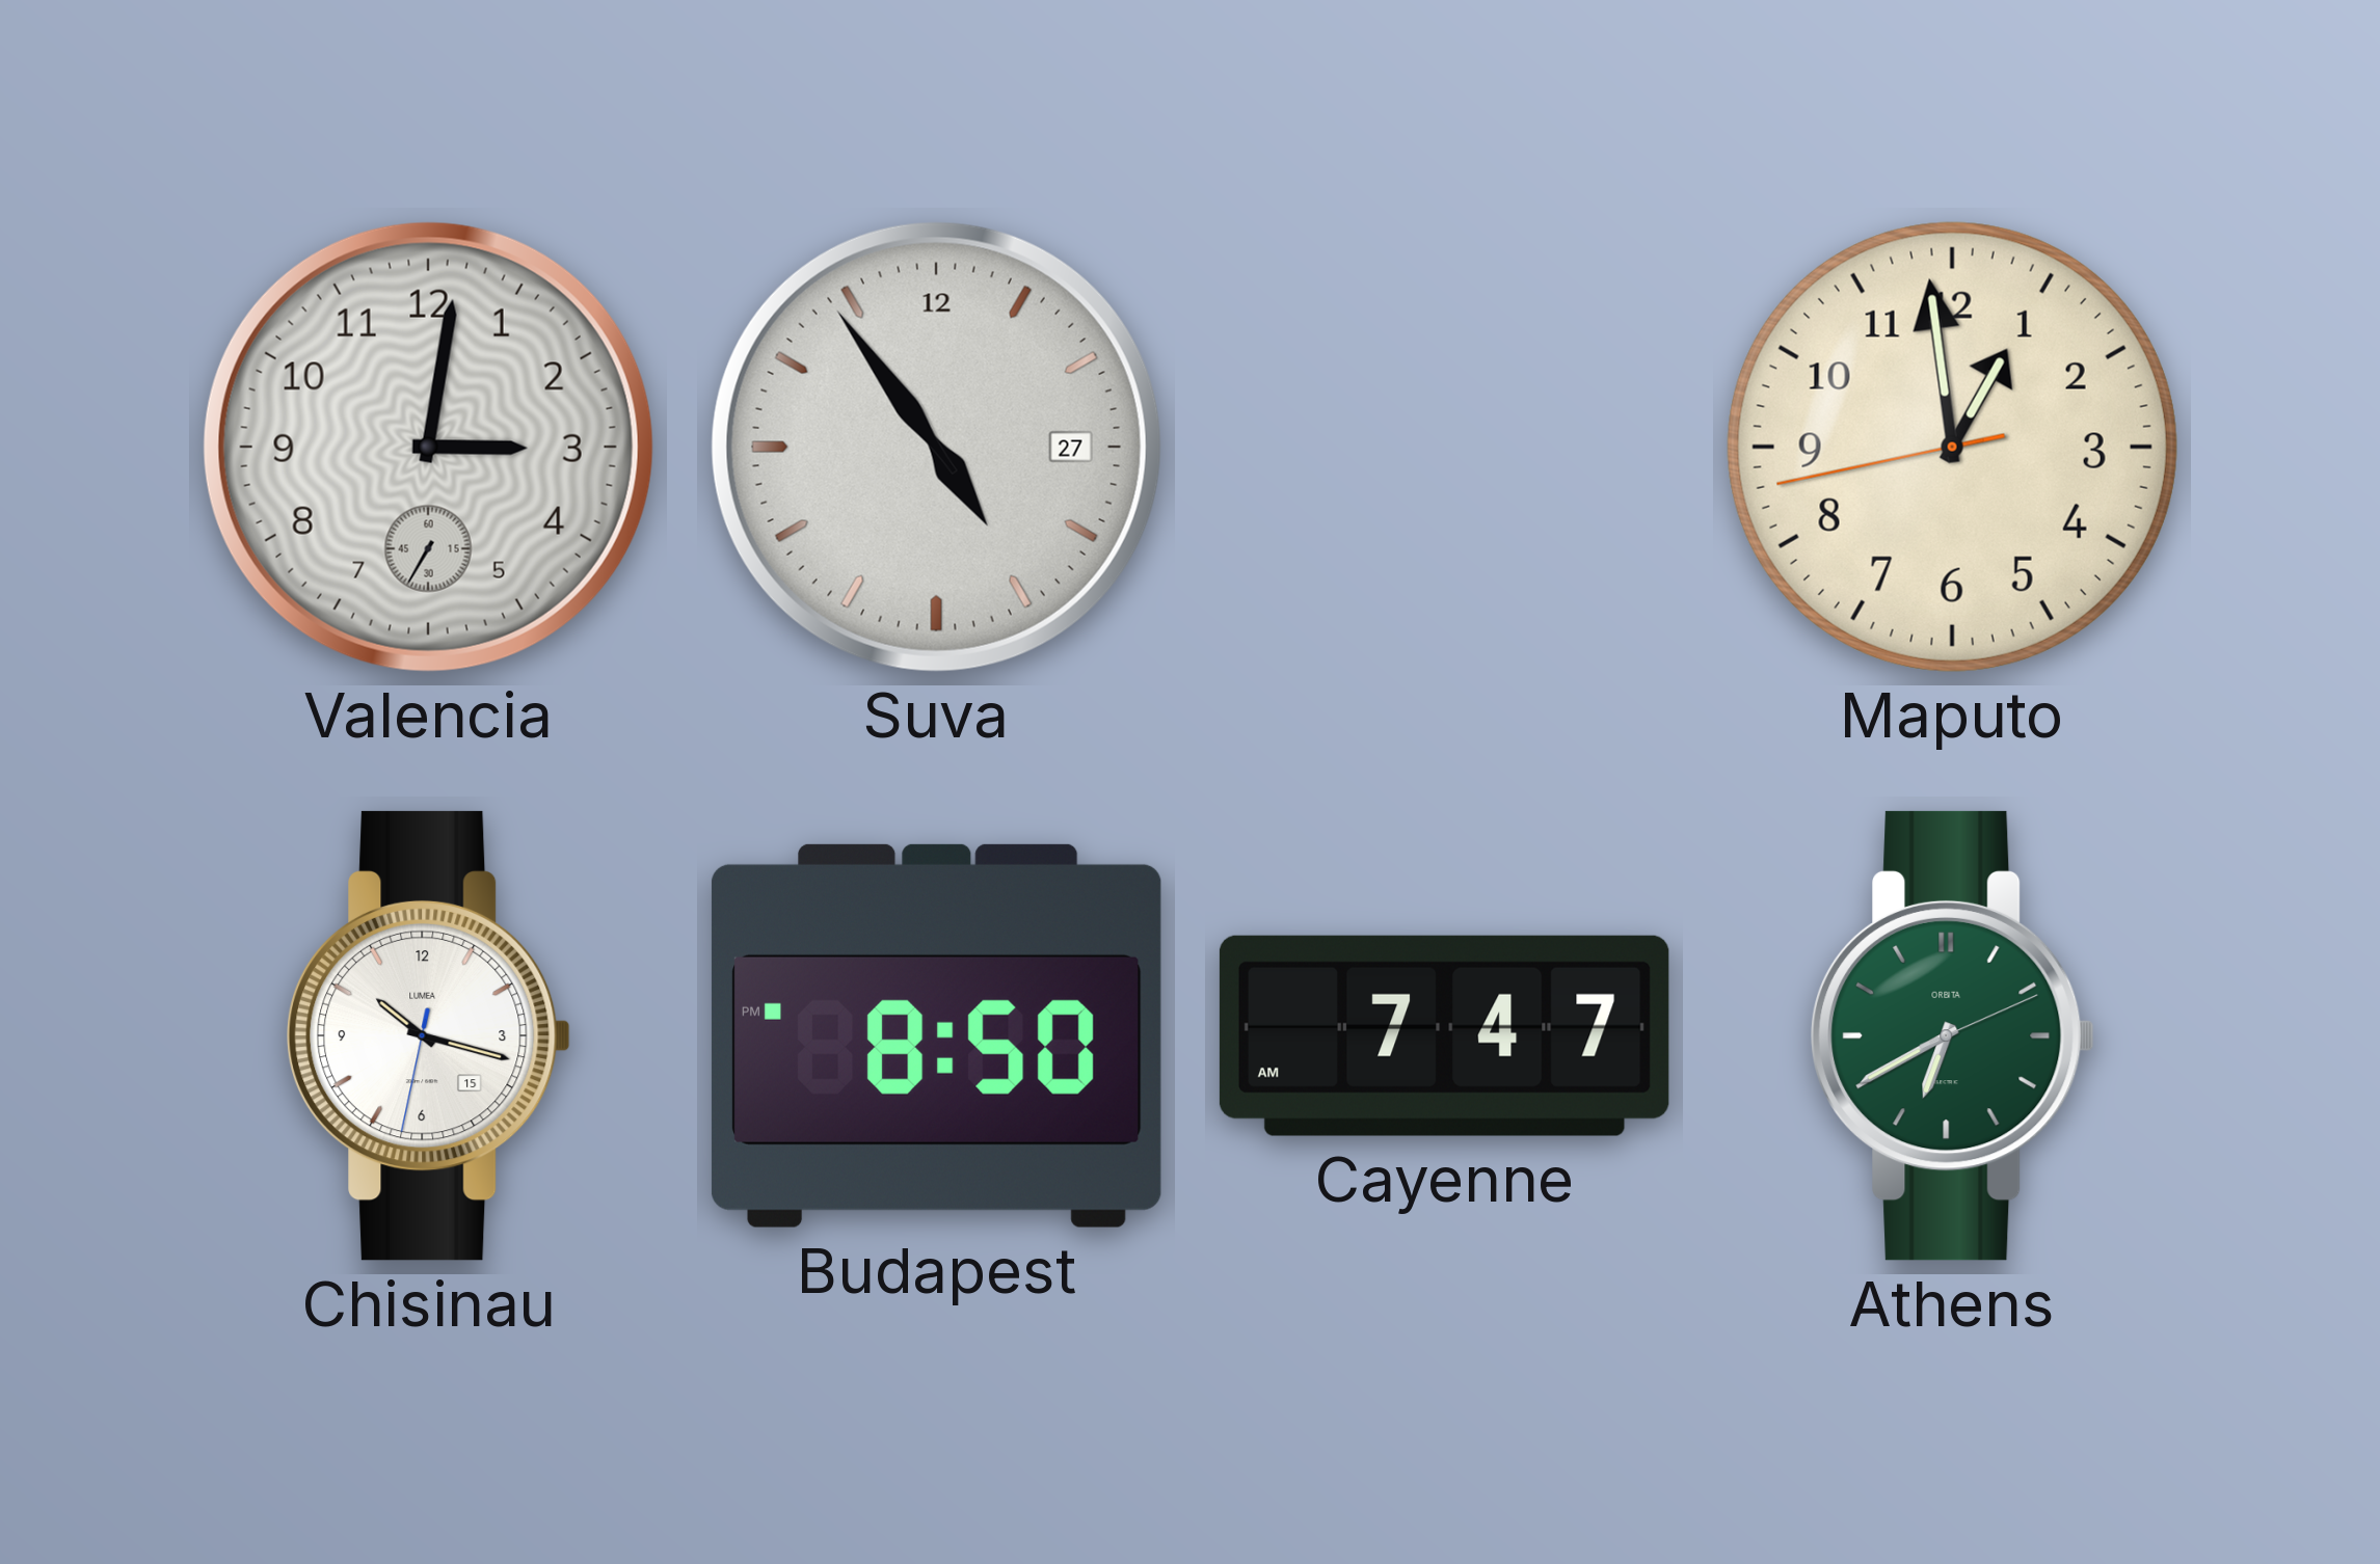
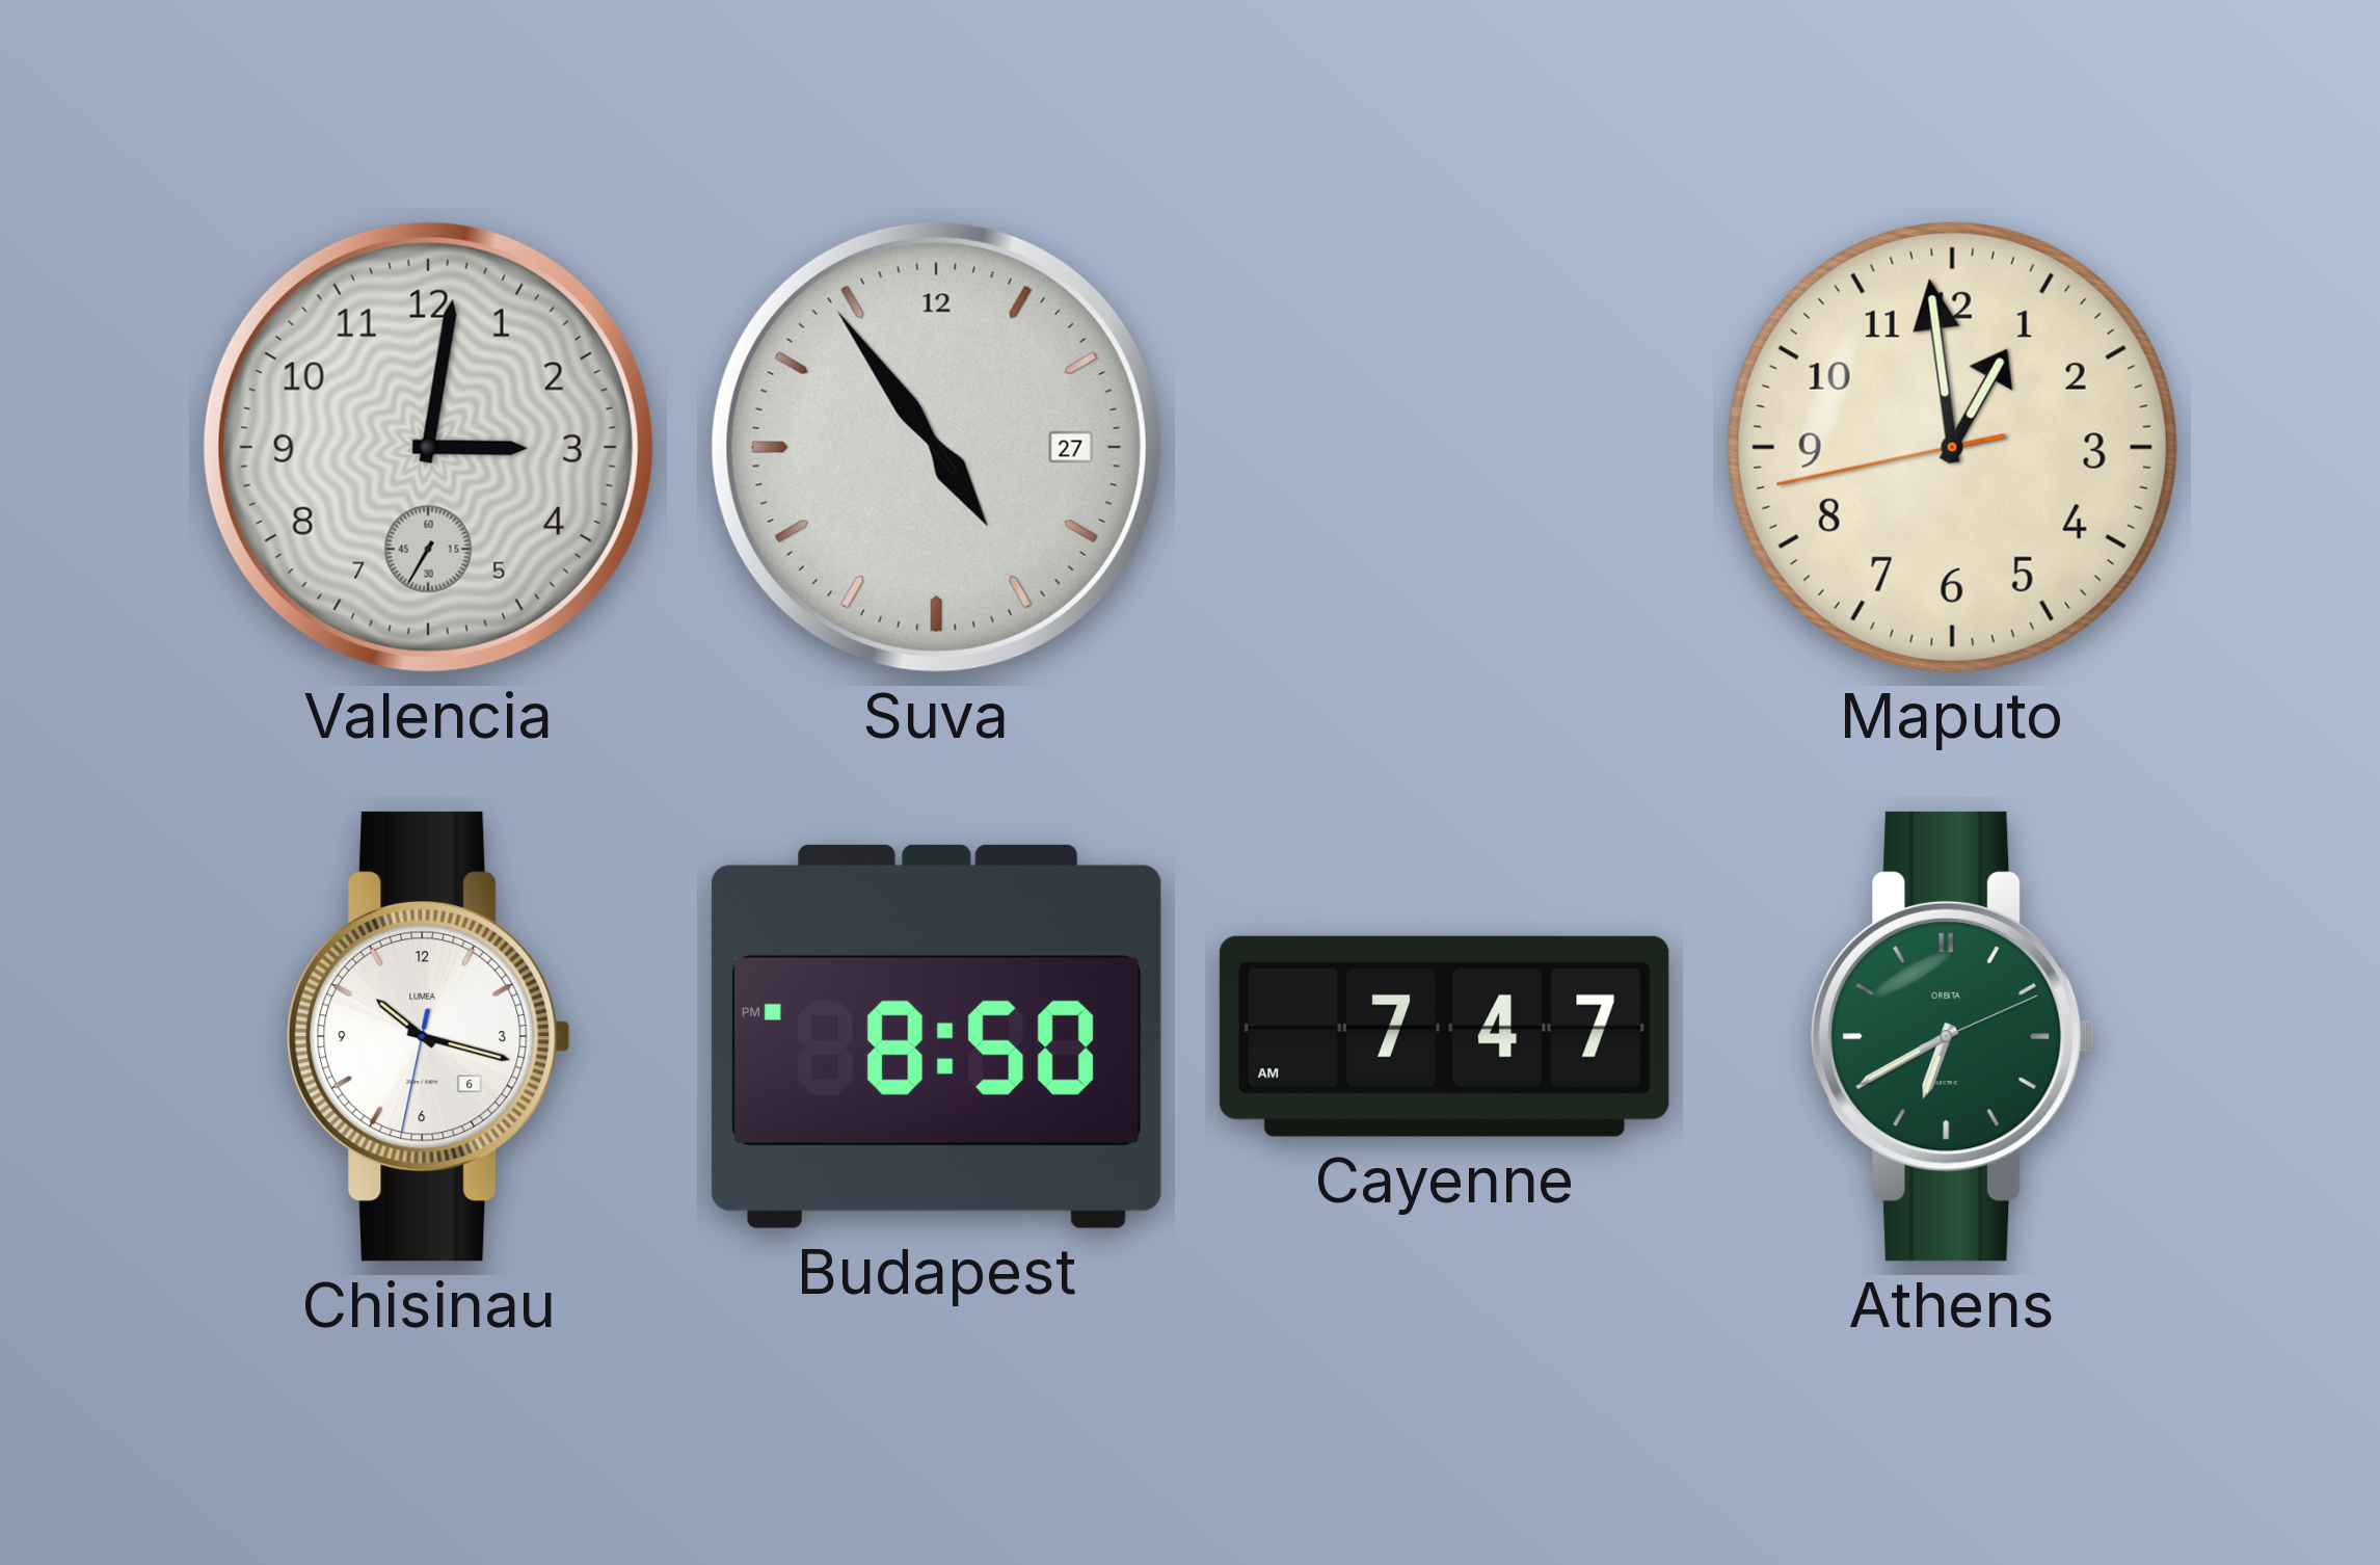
Chisinau date: 15 -> 6 (429, 1036)
